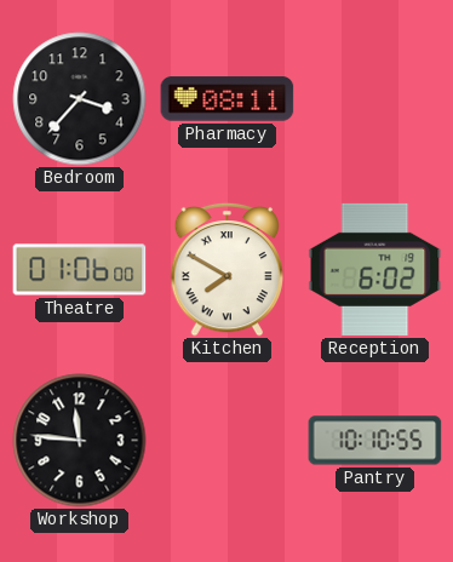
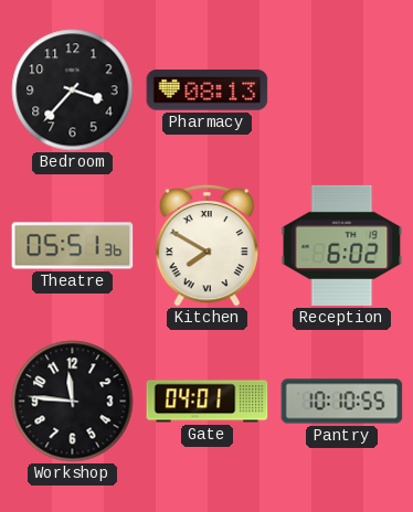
Pharmacy: 08:11 -> 08:13 (208, 90)
Theatre: 01:06 -> 05:51 (73, 246)
Gate: none -> 04:01 (208, 402)
